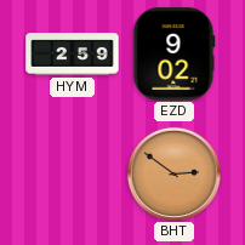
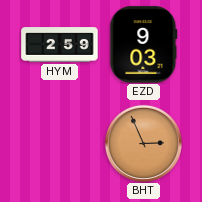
EZD: 9:02 -> 9:03 (144, 45)
BHT: 2:51 -> 2:56 (143, 143)
